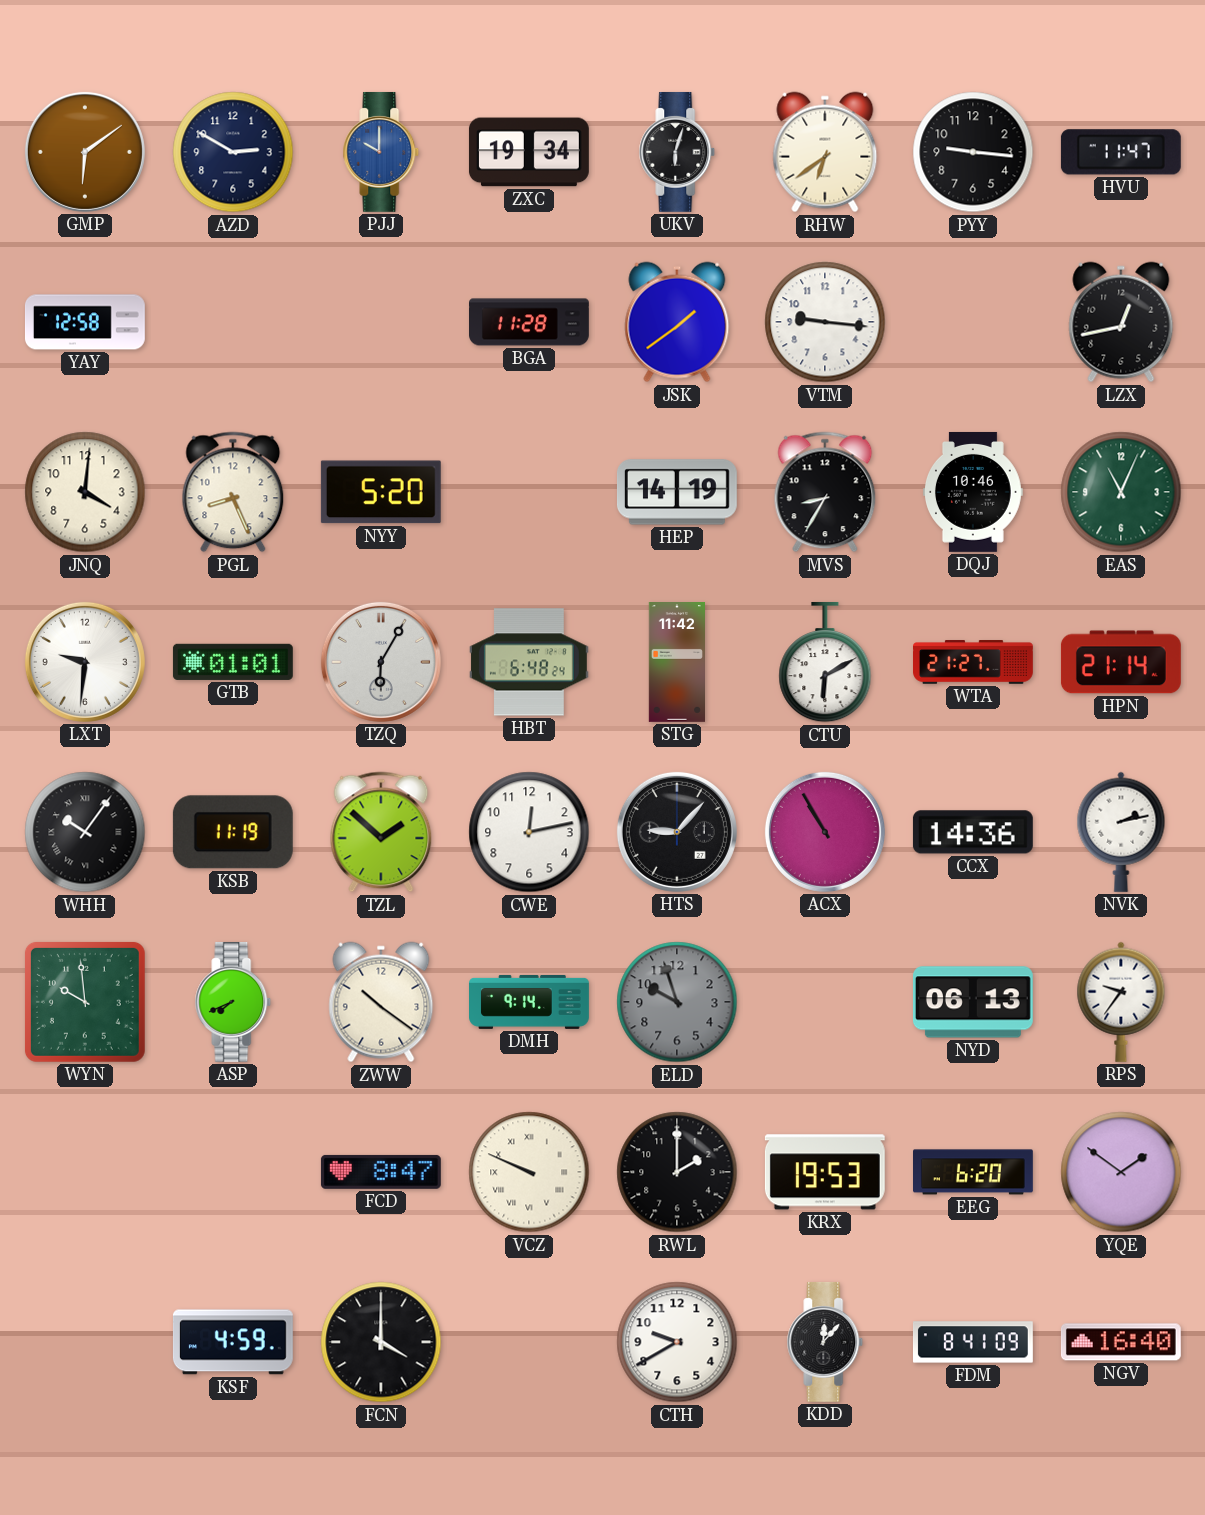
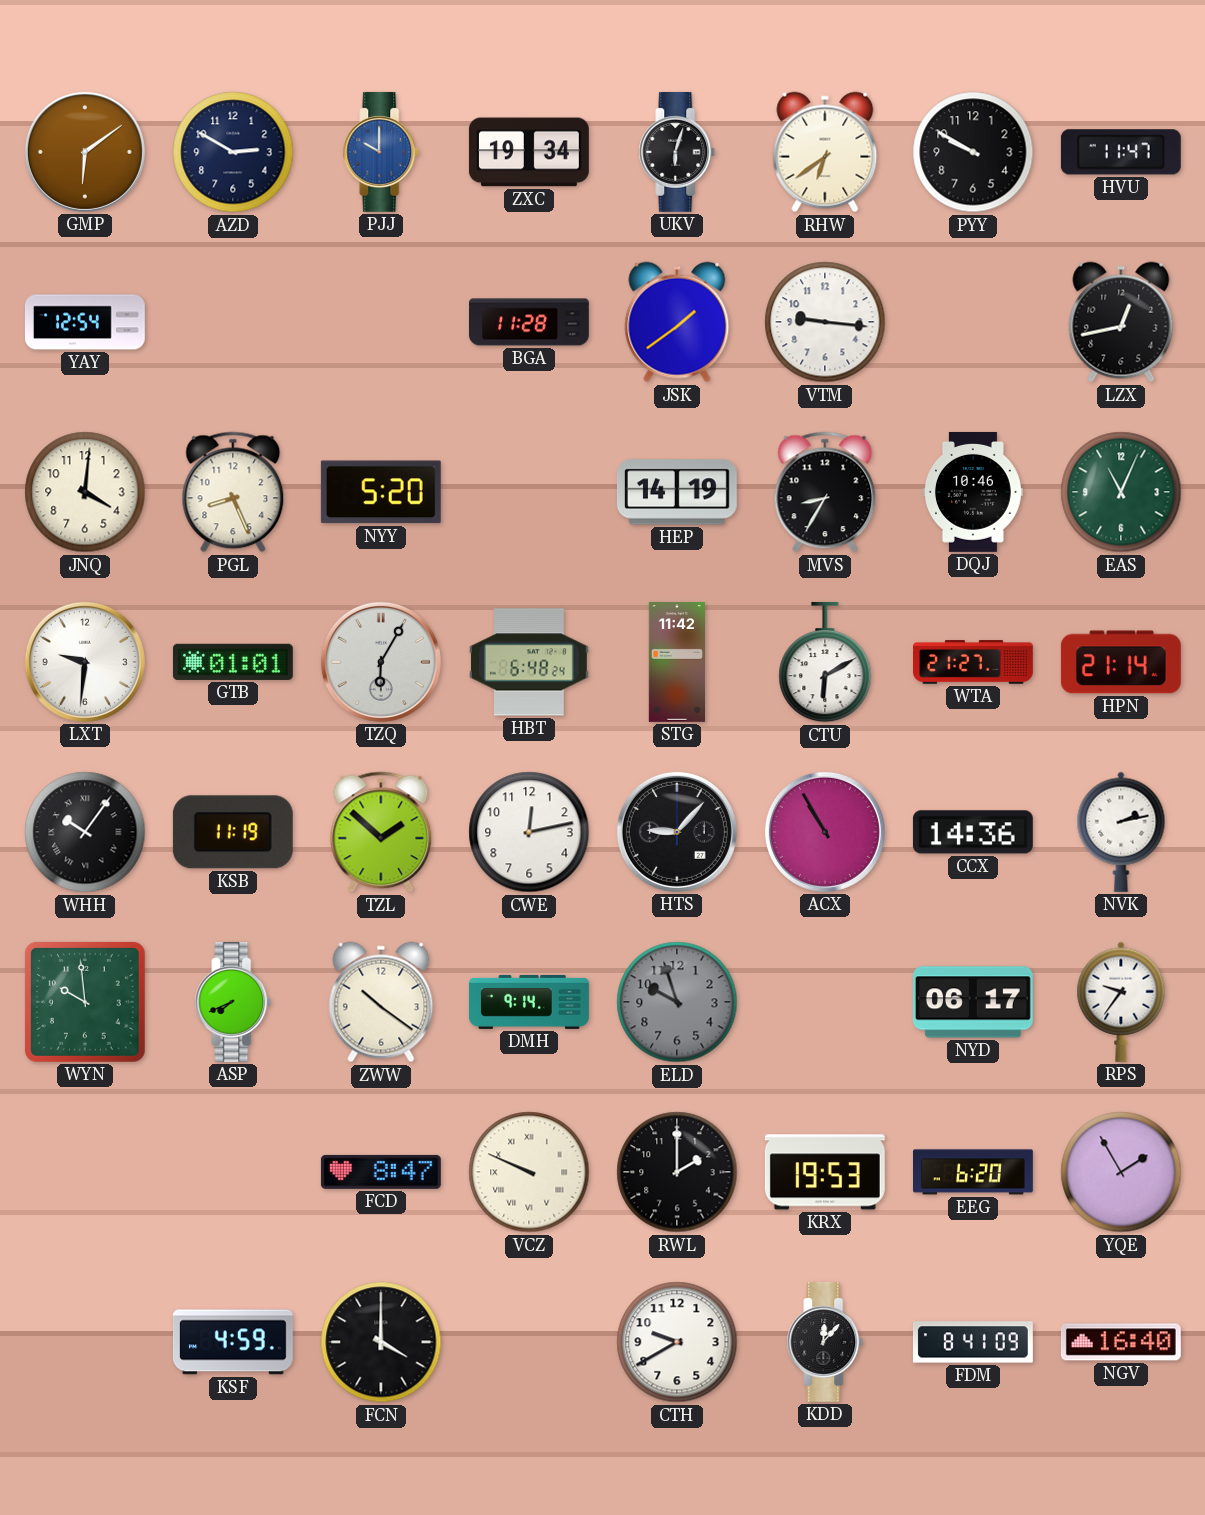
PYY: 9:16 -> 9:50 (973, 152)
YAY: 12:58 -> 12:54 (85, 322)
NYD: 06:13 -> 06:17 (973, 1002)
YQE: 1:51 -> 1:55 (1121, 1172)
